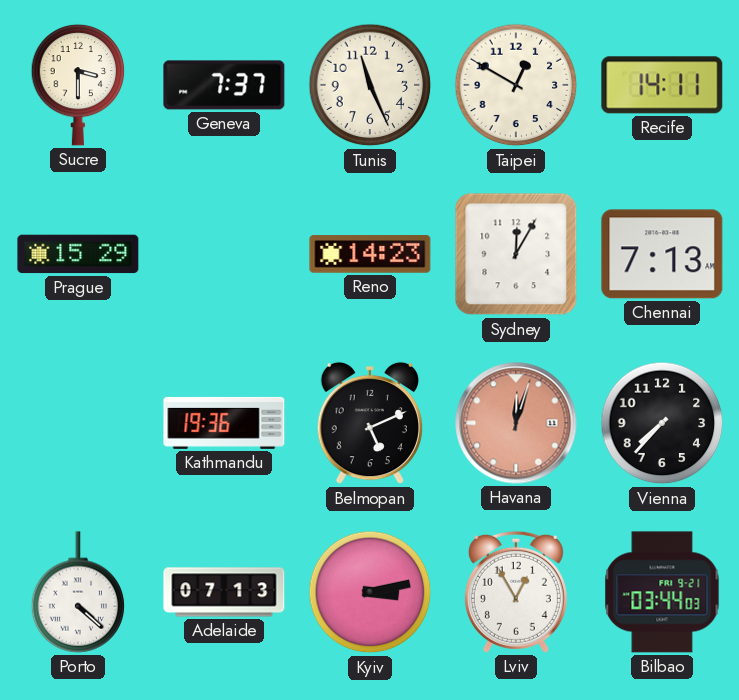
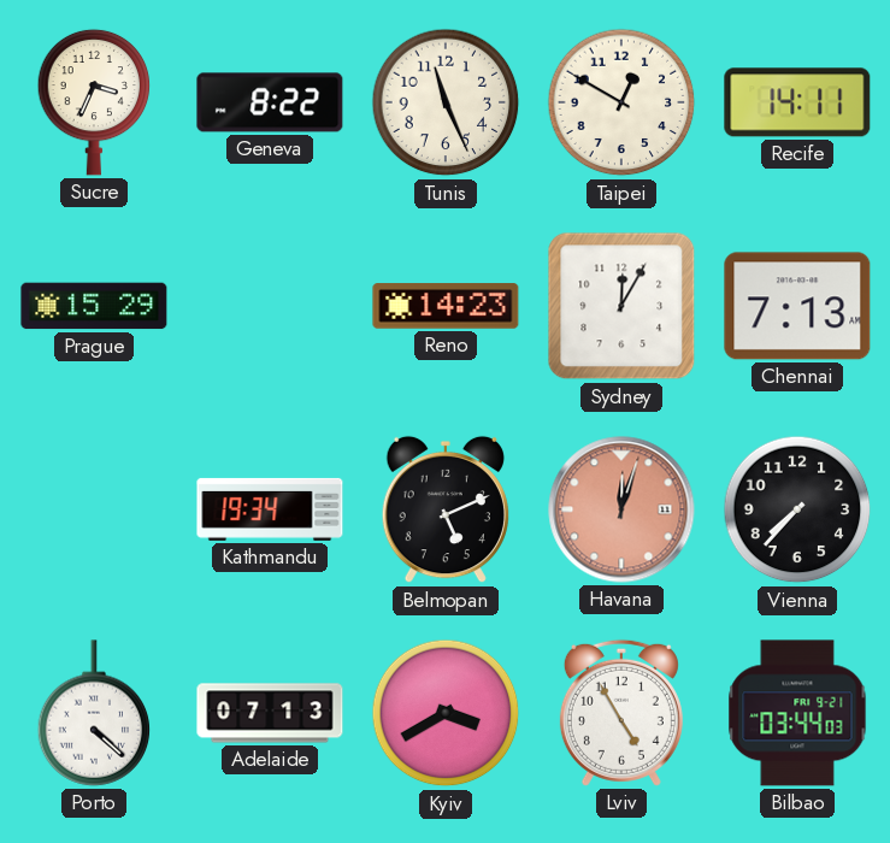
Sucre: 3:30 -> 3:34 (94, 102)
Geneva: 7:37 -> 8:22 (270, 102)
Kathmandu: 19:36 -> 19:34 (270, 509)
Kyiv: 3:13 -> 3:40 (446, 713)
Lviv: 12:55 -> 4:55 (621, 713)
